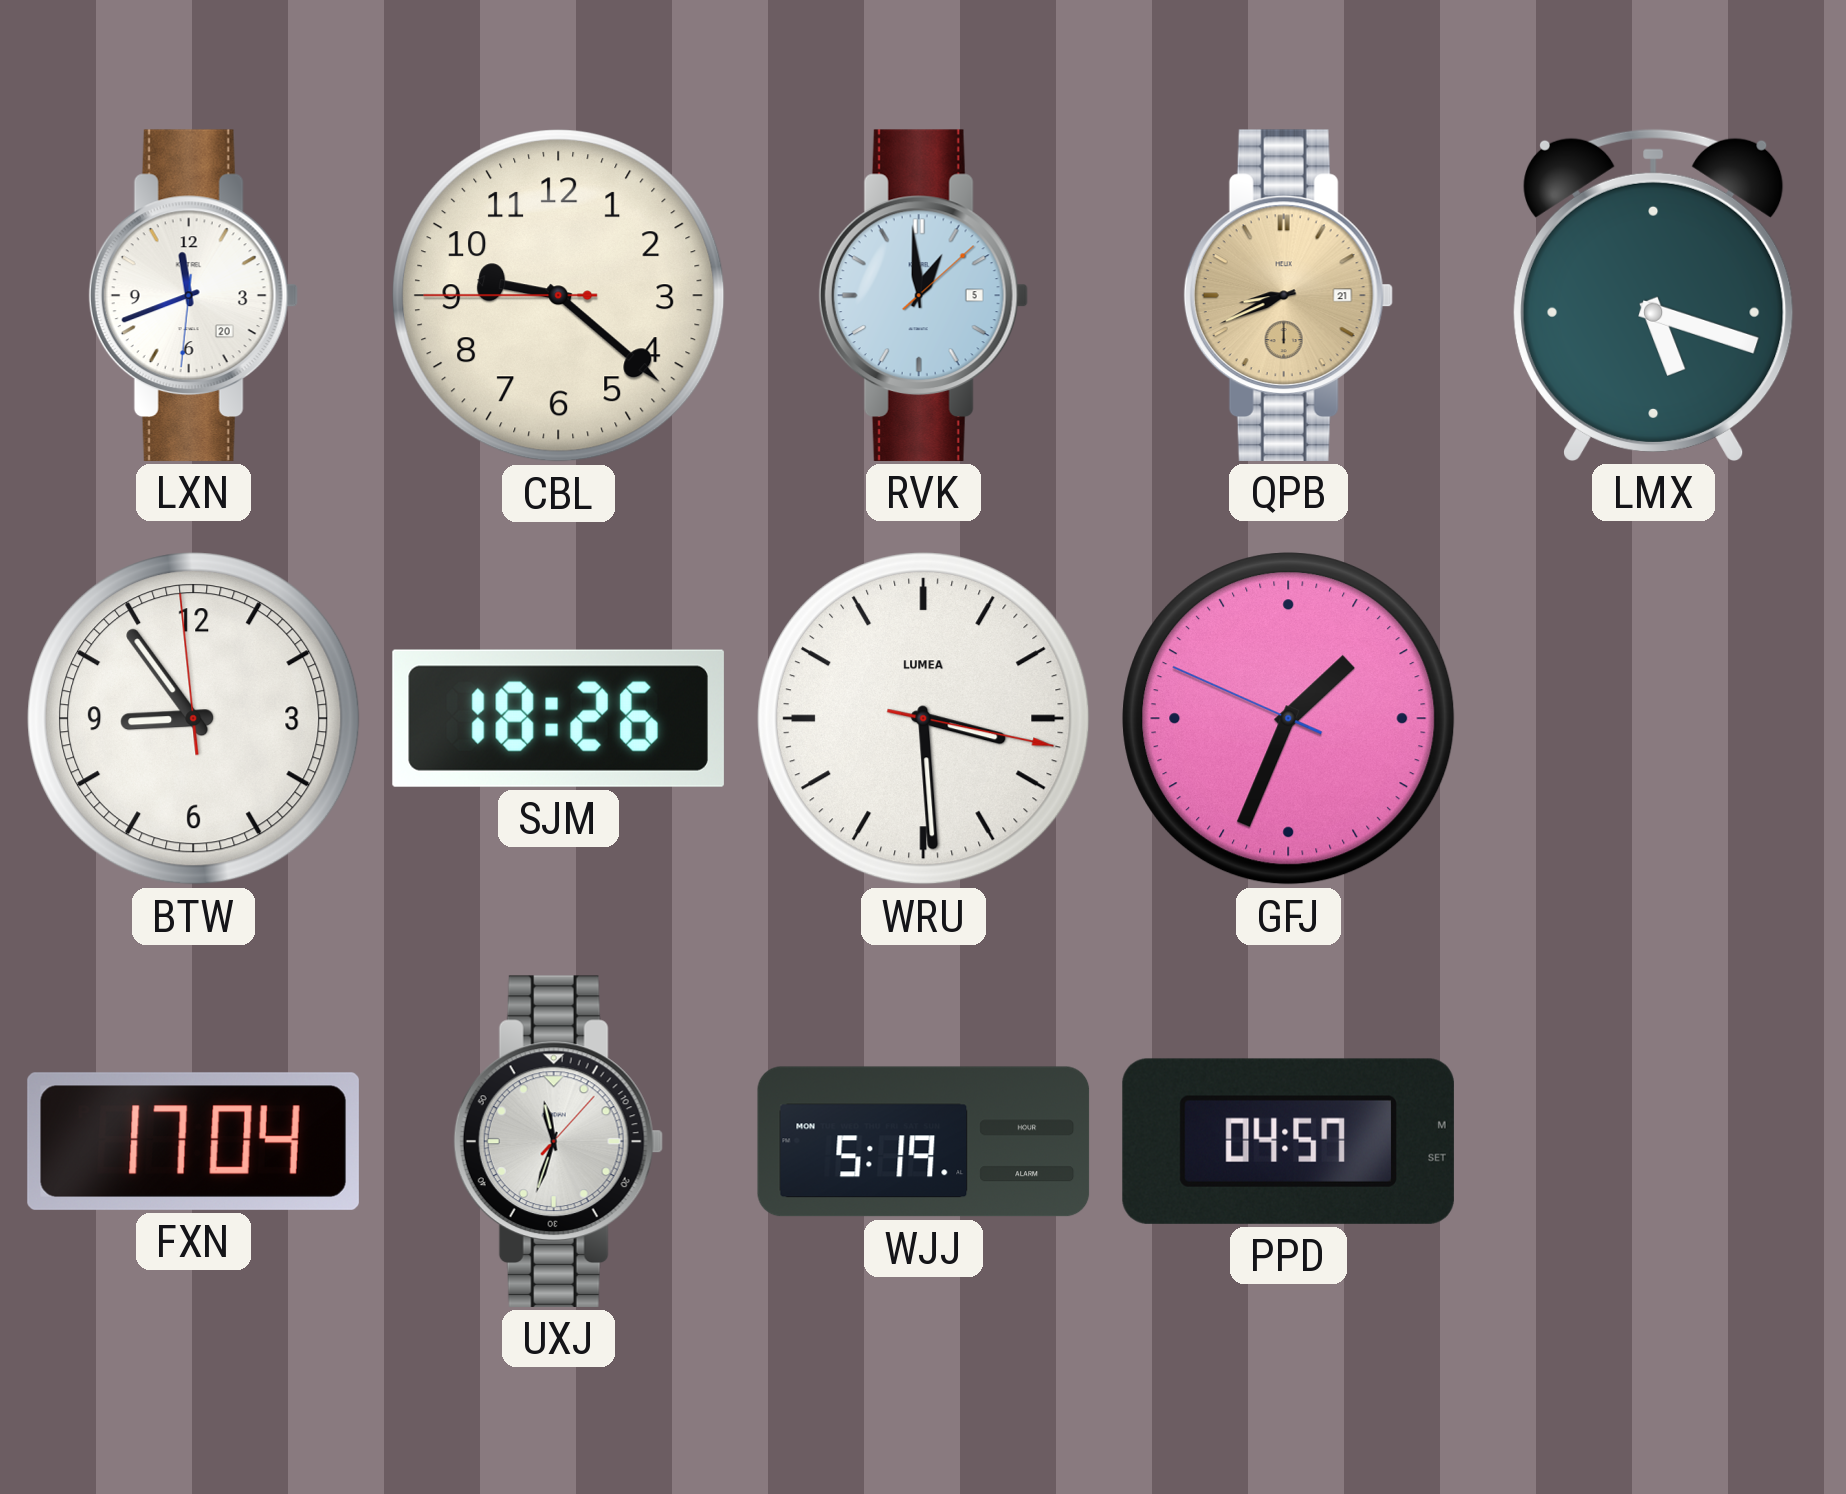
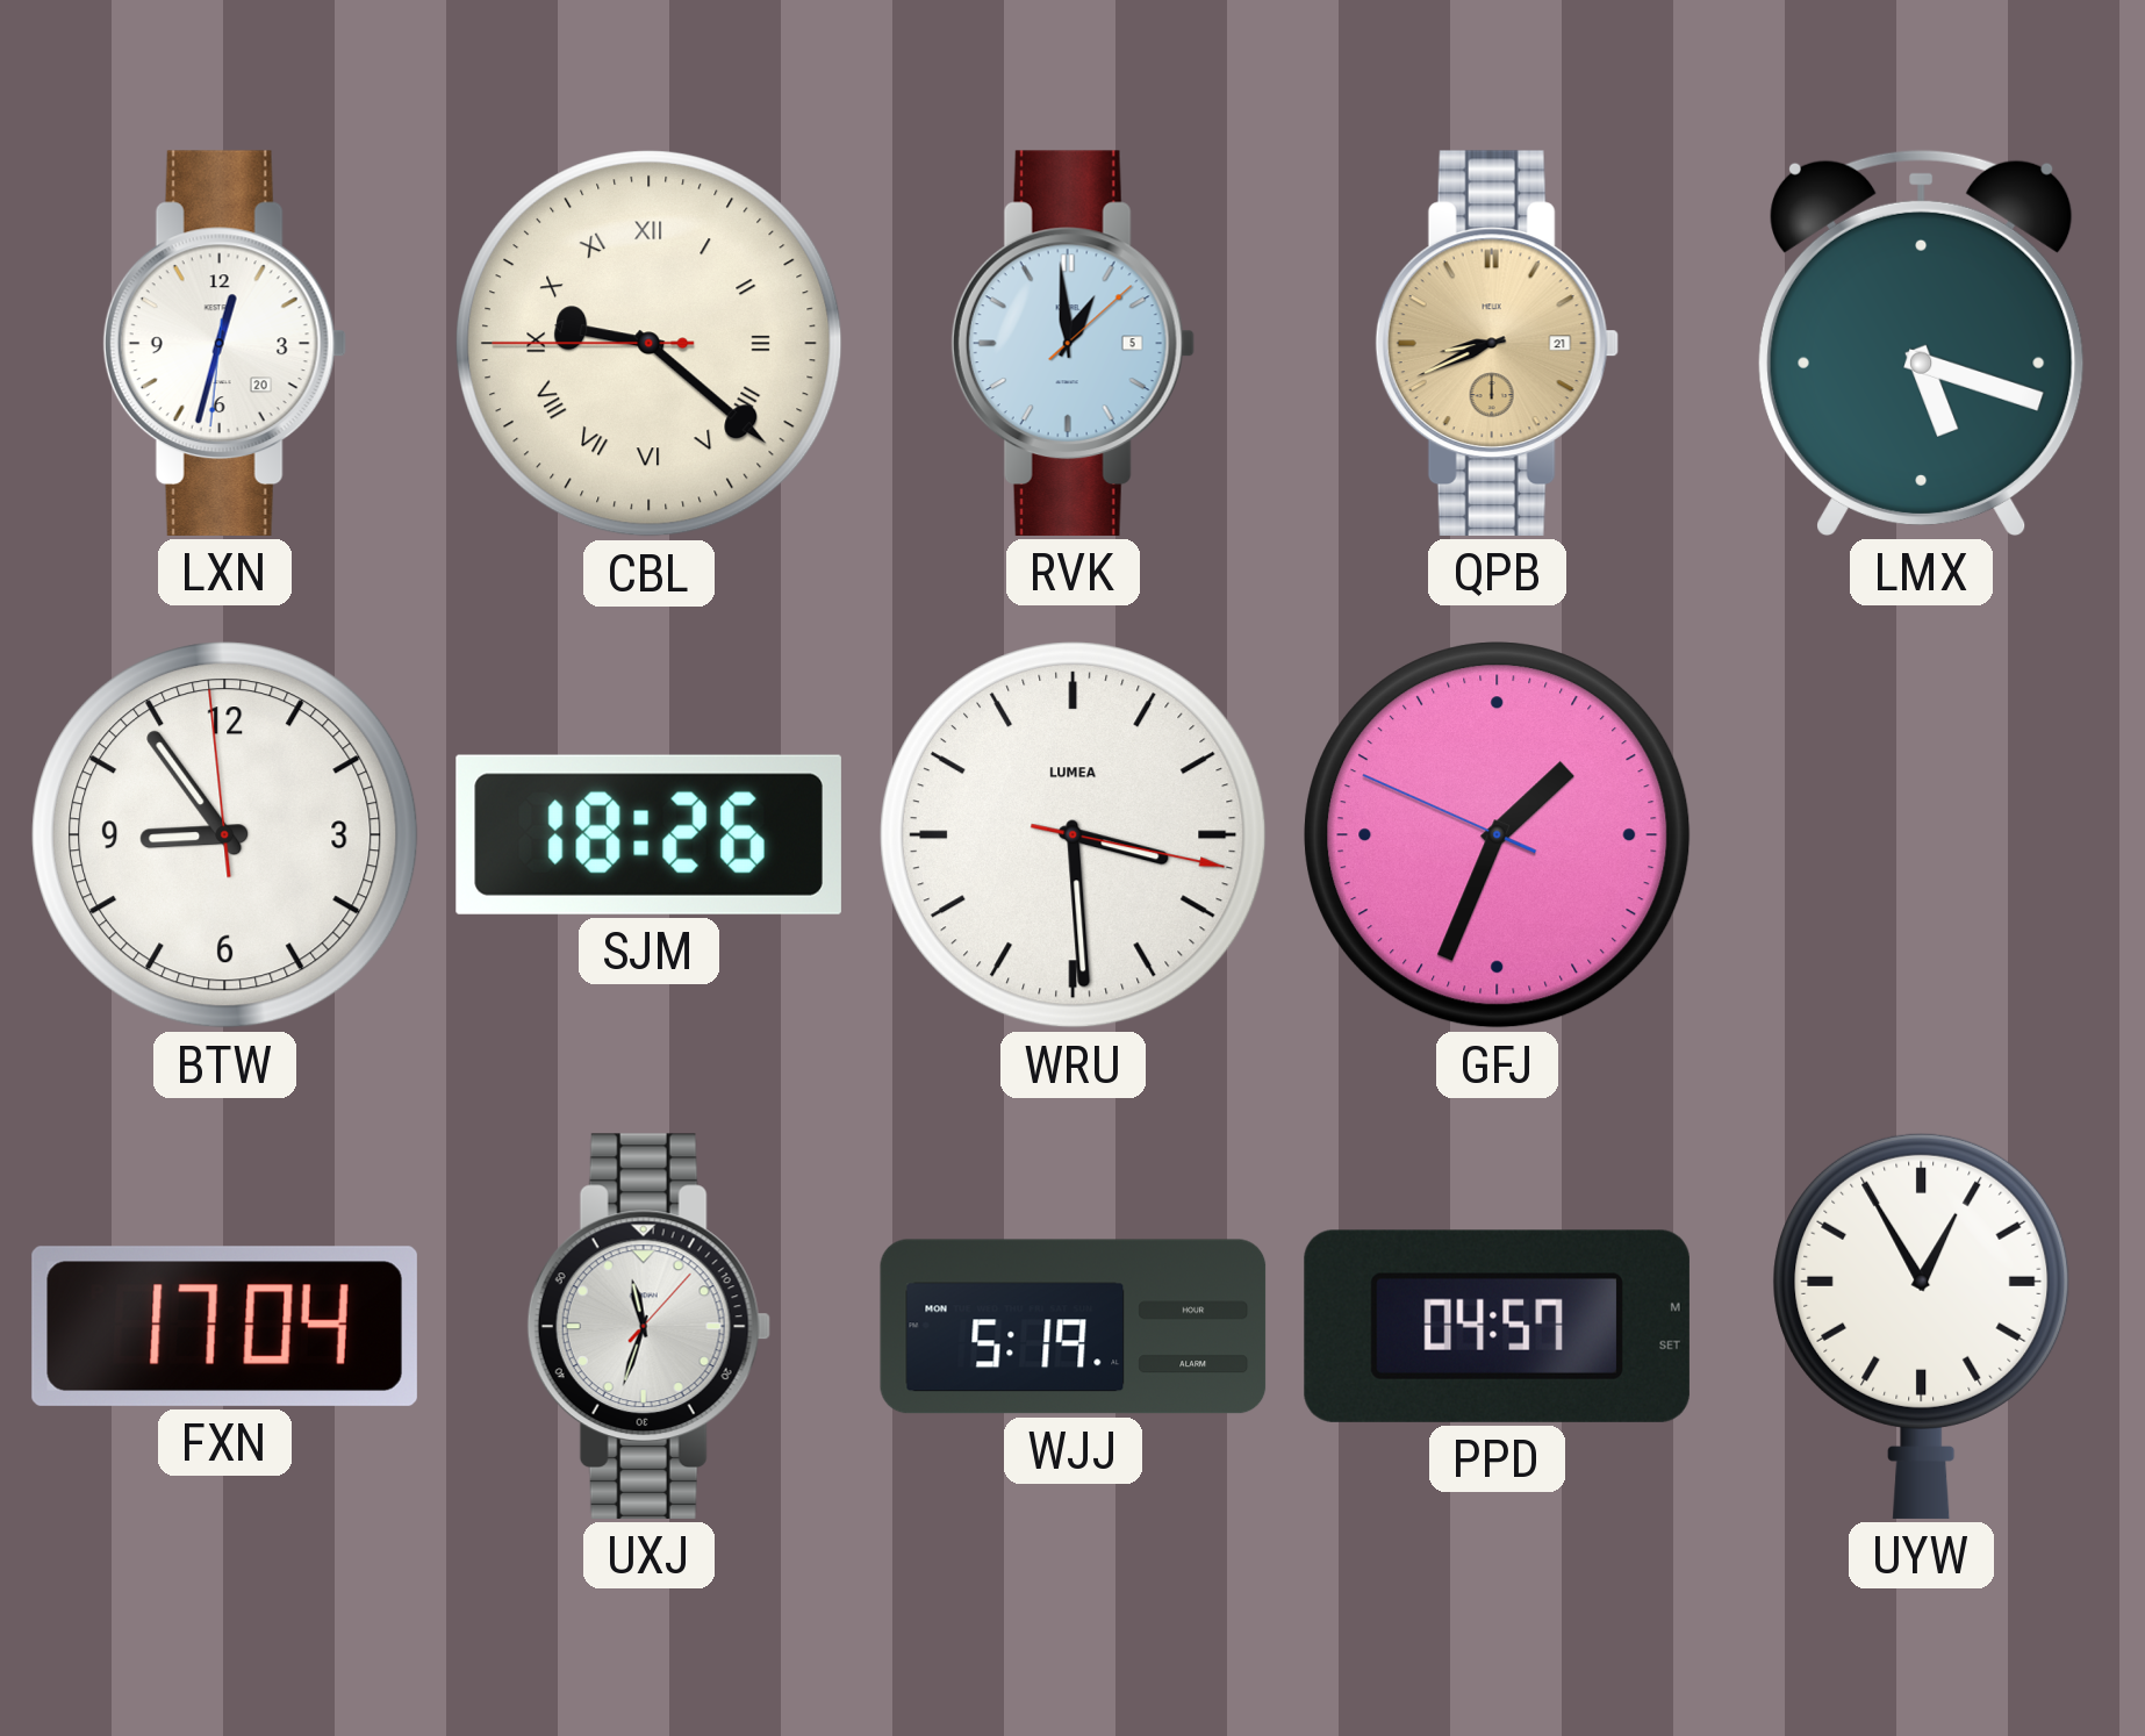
LXN: 11:41 -> 12:32 (224, 343)
CBL numerals: Arabic -> Roman (650, 344)
UYW: none -> 12:55 (1922, 1326)
